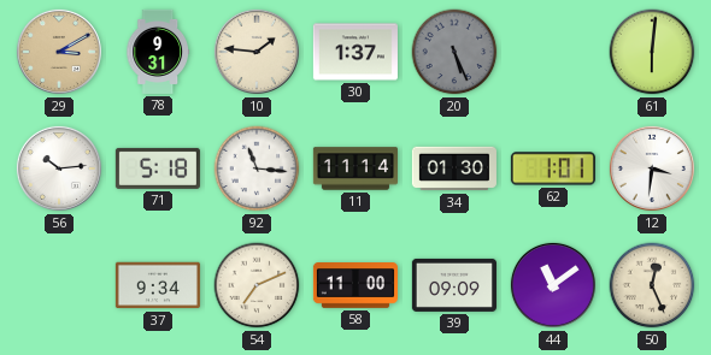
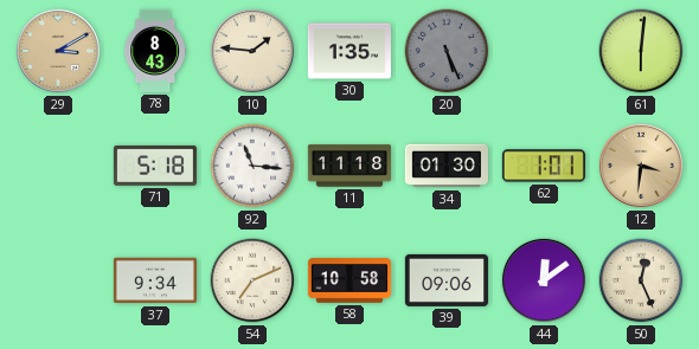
78: 9:31 -> 8:43 (155, 51)
30: 1:37 -> 1:35 (349, 51)
56: 10:14 -> none (59, 168)
11: 11:14 -> 11:18 (349, 166)
12 dial: white -> champagne (641, 166)
58: 11:00 -> 10:58 (349, 282)
39: 09:09 -> 09:06 (447, 280)
44: 11:09 -> 12:09 (544, 280)
